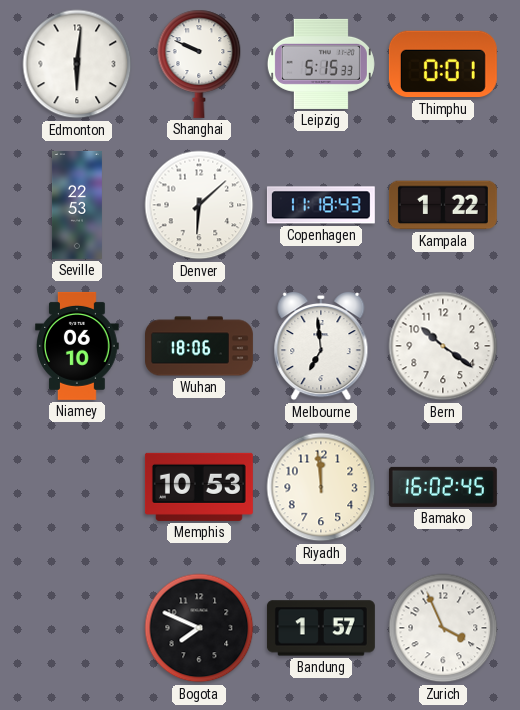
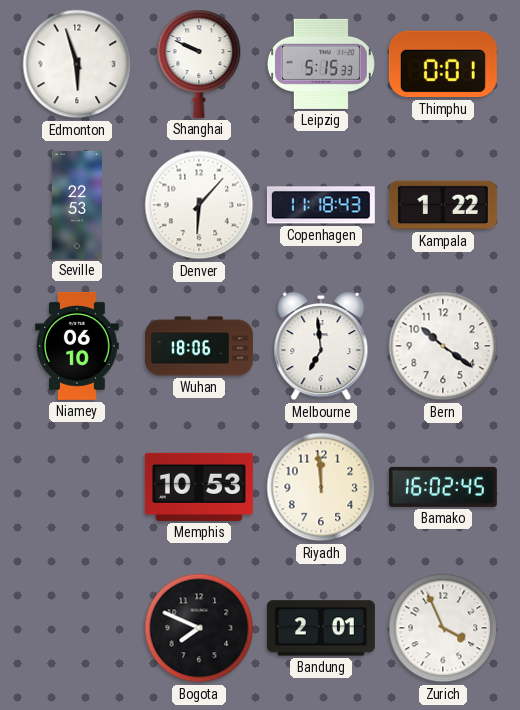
Edmonton: 6:01 -> 5:57 (77, 64)
Denver: 6:08 -> 6:07 (199, 205)
Bandung: 1:57 -> 2:01 (321, 628)
